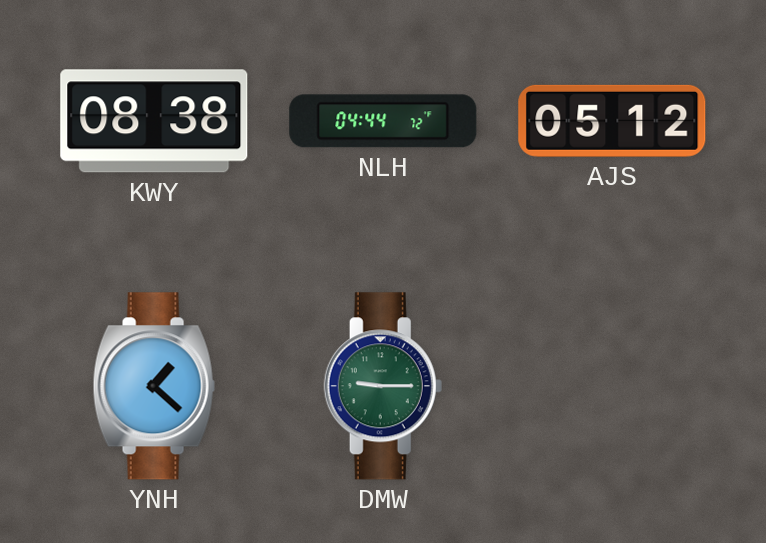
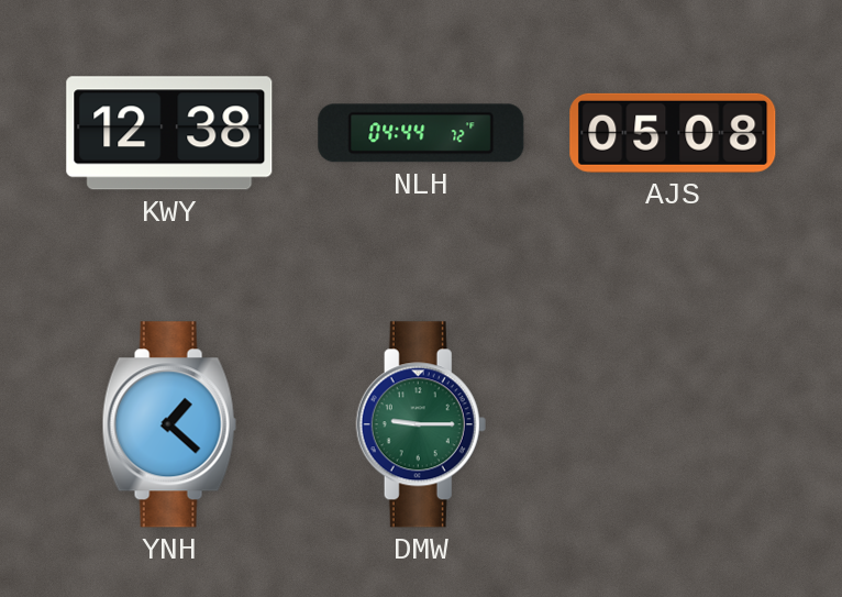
KWY: 08:38 -> 12:38 (169, 133)
AJS: 05:12 -> 05:08 (673, 133)
